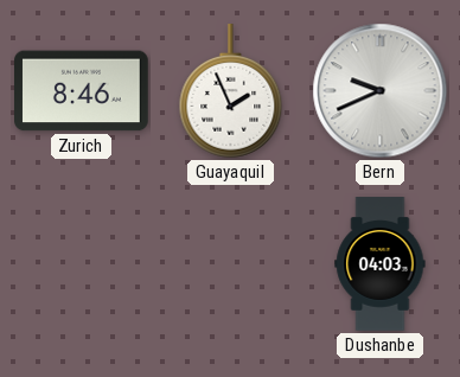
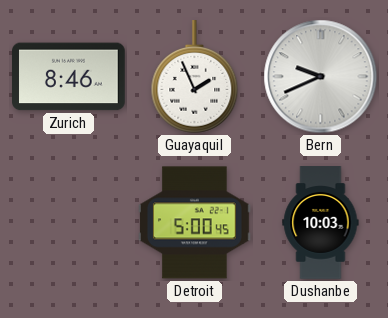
Detroit: none -> 5:00 (195, 223)
Dushanbe: 04:03 -> 10:03 (321, 223)
